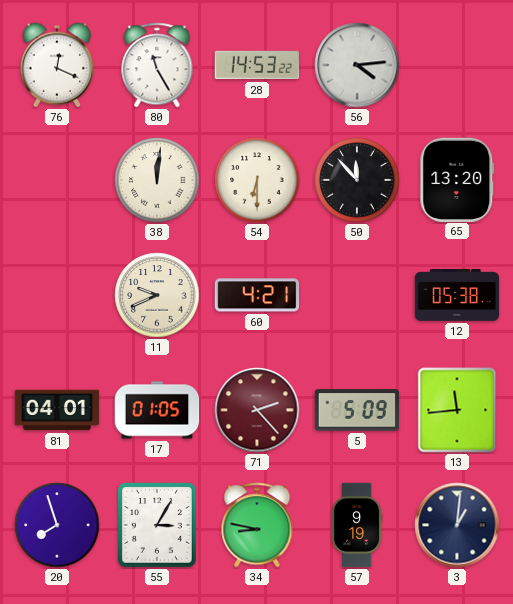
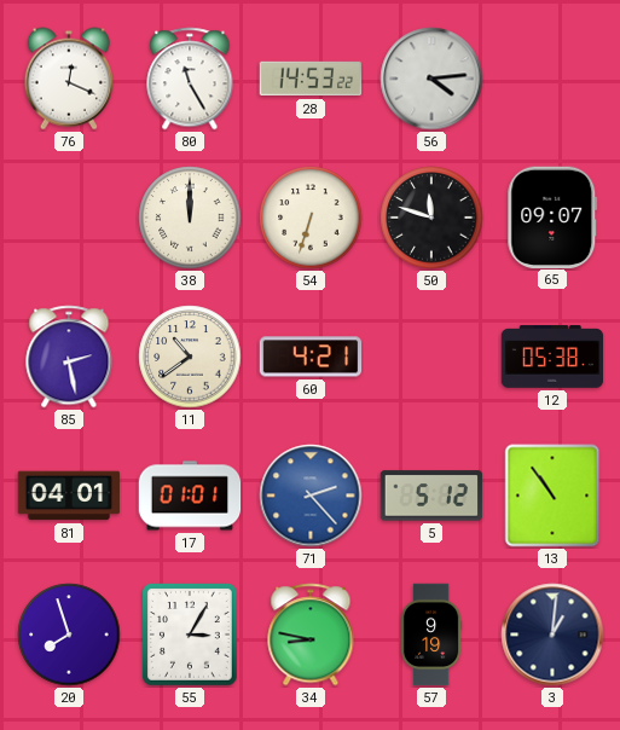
38: 12:01 -> 12:00 (190, 218)
54: 6:30 -> 6:33 (311, 218)
50: 11:53 -> 11:48 (431, 218)
65: 13:20 -> 09:07 (552, 216)
85: none -> 2:28 (69, 357)
11: 9:41 -> 10:39 (190, 357)
17: 01:05 -> 01:01 (190, 496)
71 dial: burgundy -> blue (311, 496)
5: 5:09 -> 5:12 (431, 496)
13: 11:44 -> 10:54 (552, 496)
